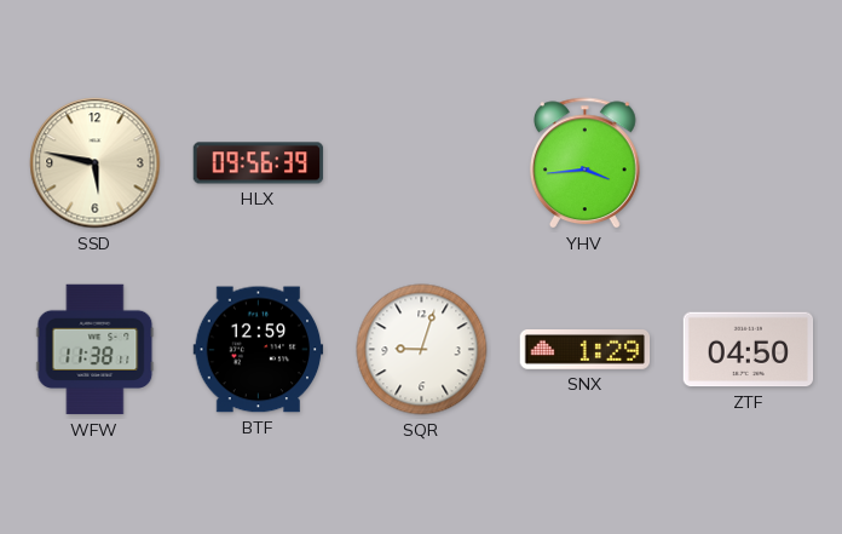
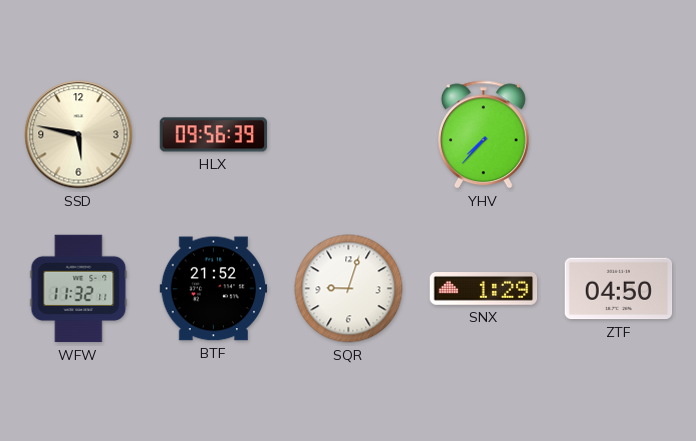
YHV: 3:44 -> 7:37 (484, 135)
WFW: 11:38 -> 11:32 (79, 289)
BTF: 12:59 -> 21:52 (214, 289)
